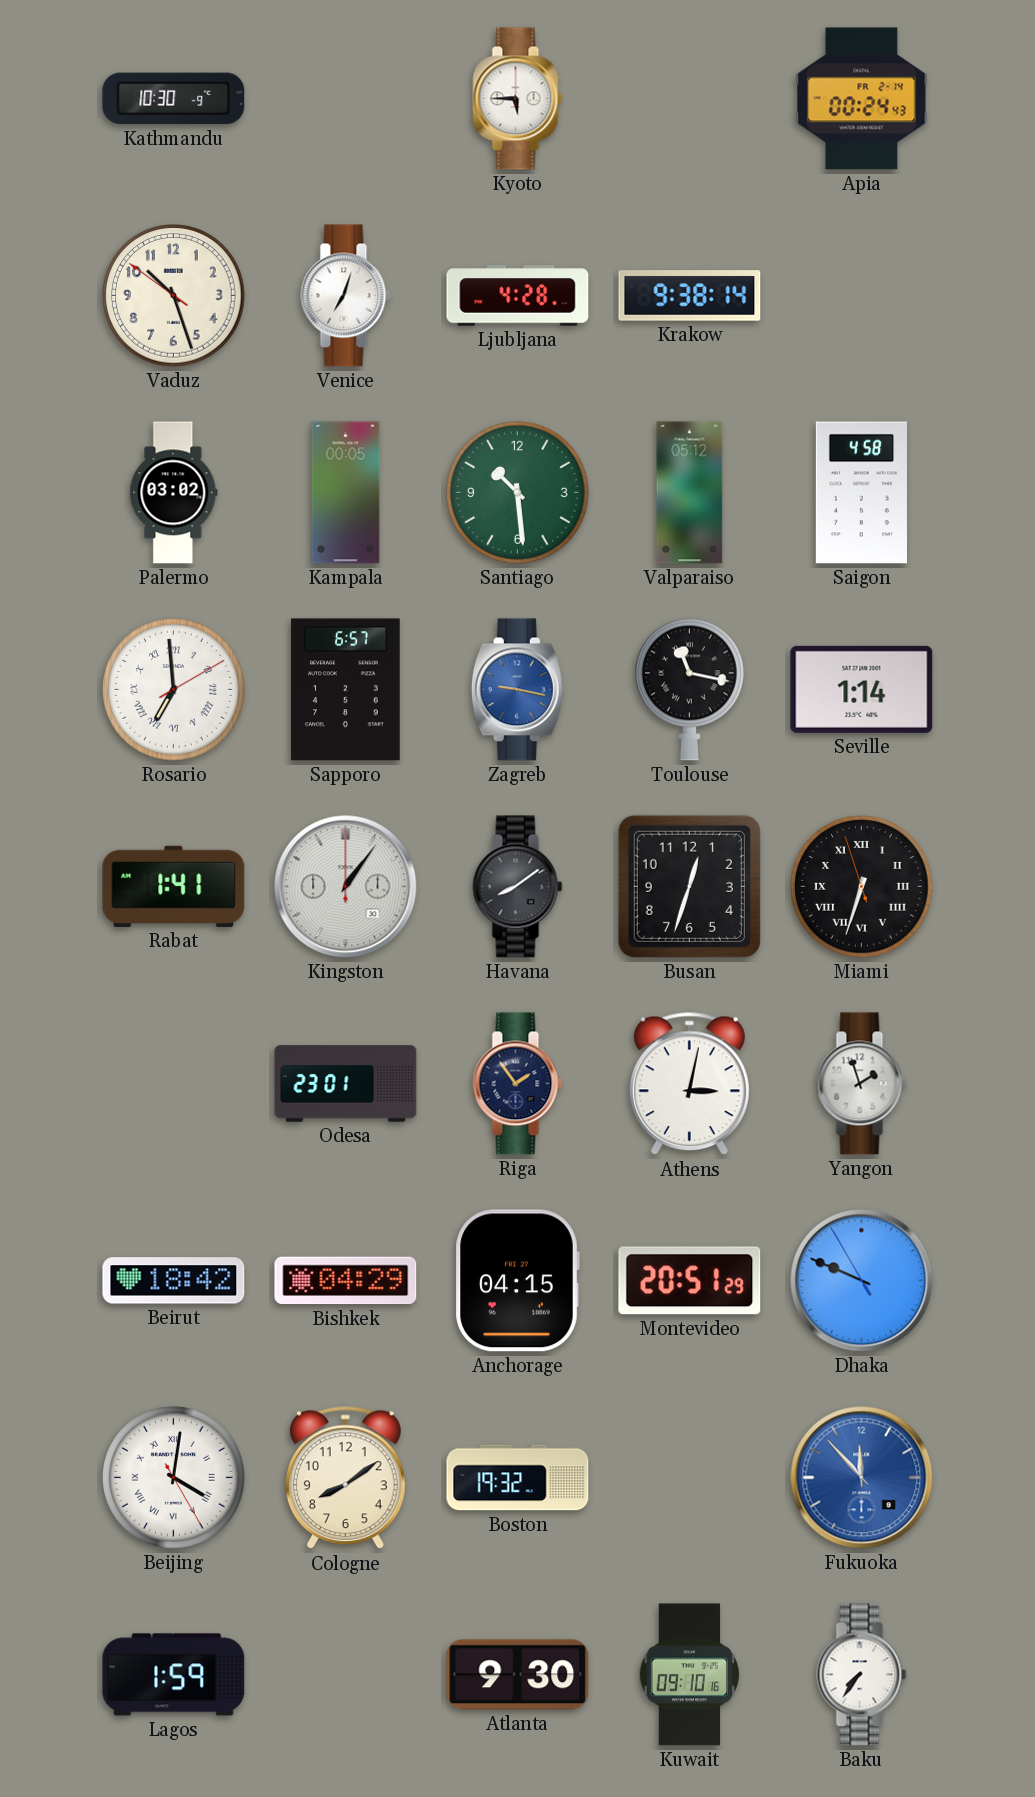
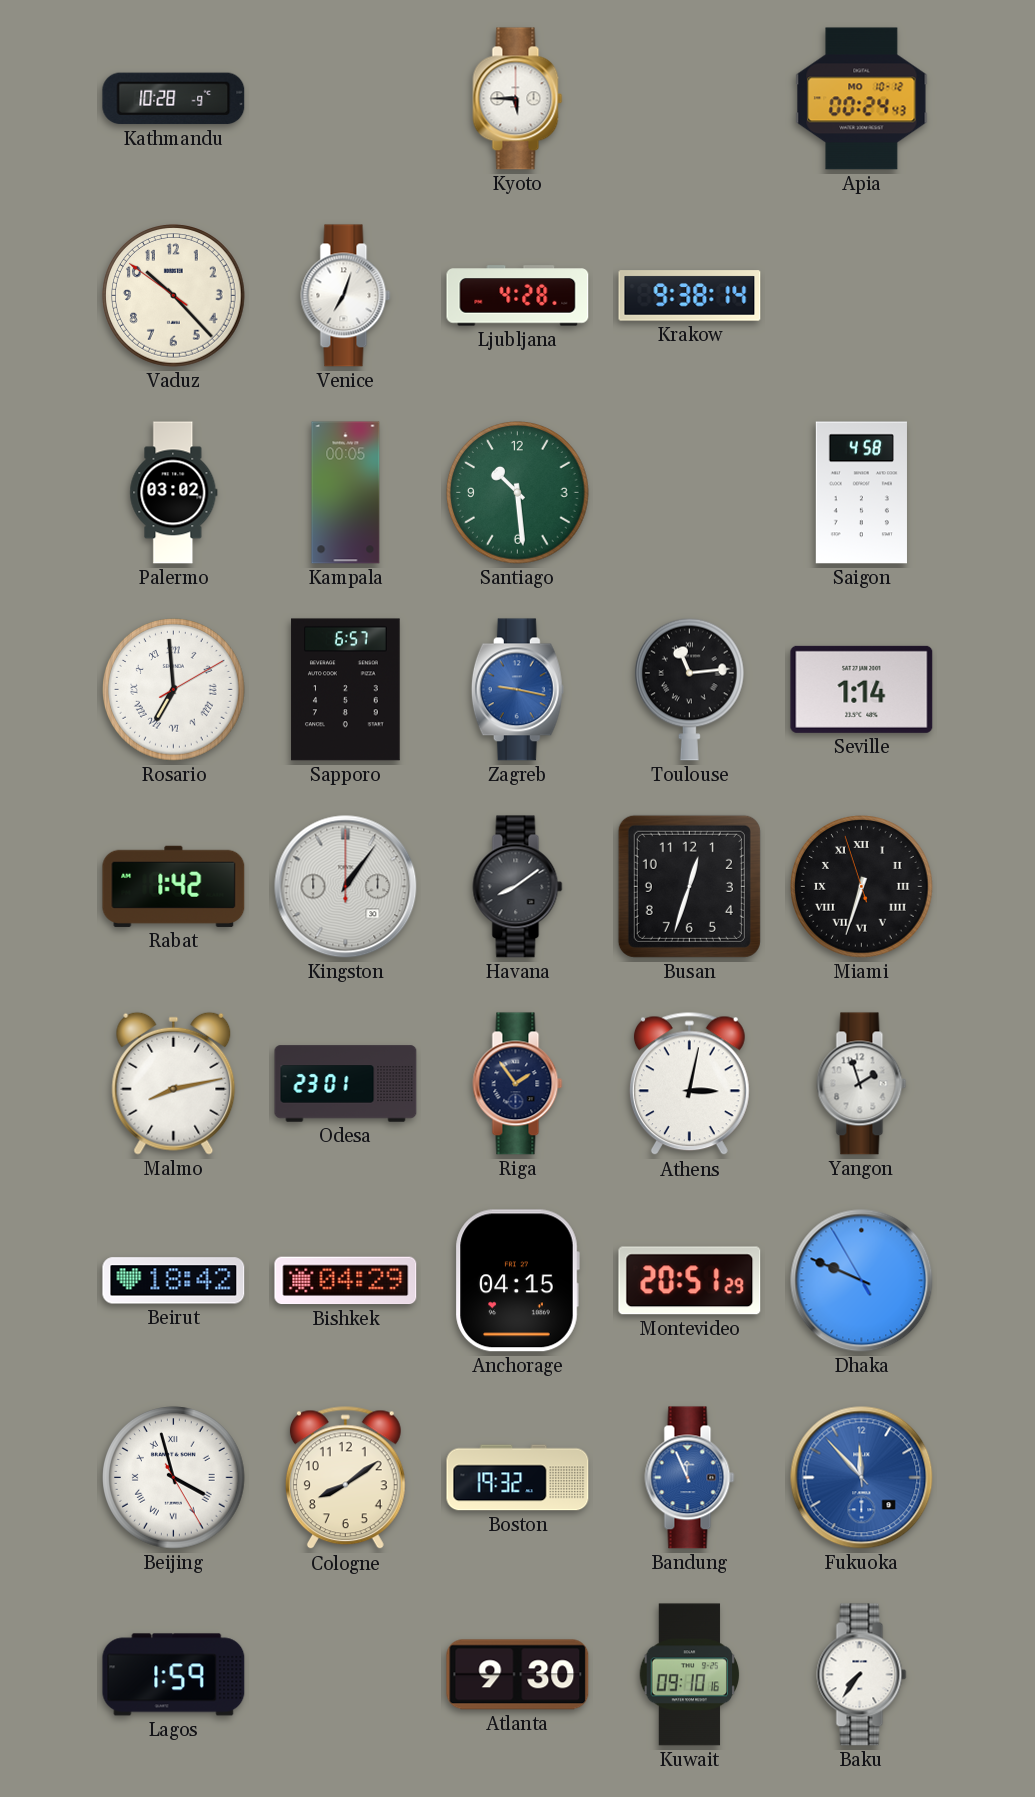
Kathmandu: 10:30 -> 10:28 (174, 99)
Apia date: FR 2-14 -> MO 10-12 (862, 99)
Vaduz: 10:26 -> 10:22 (174, 296)
Valparaiso: 05:12 -> none (690, 493)
Toulouse: 11:17 -> 11:14 (689, 689)
Rabat: 1:41 -> 1:42 (174, 886)
Malmo: none -> 8:13 (174, 1083)
Beijing: 4:01 -> 3:57 (174, 1478)
Bandung: none -> 11:56 (690, 1478)
